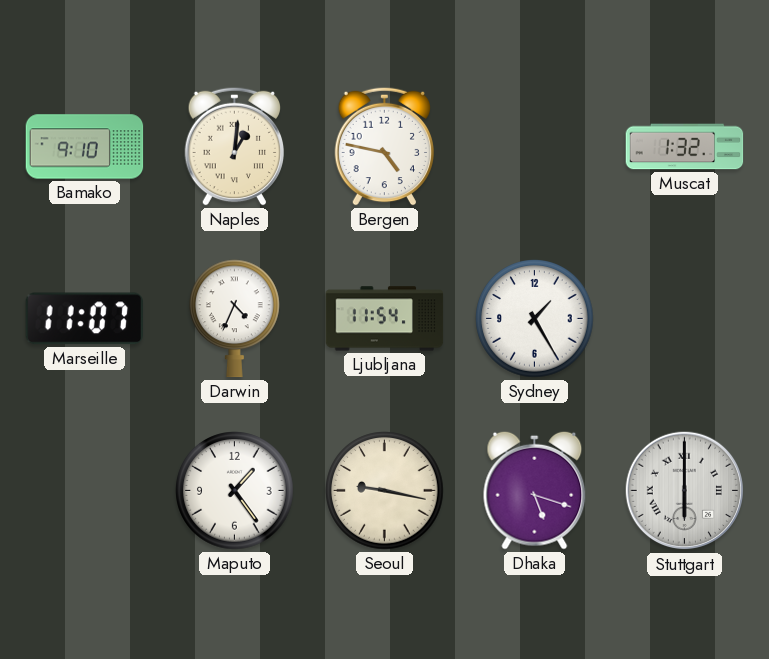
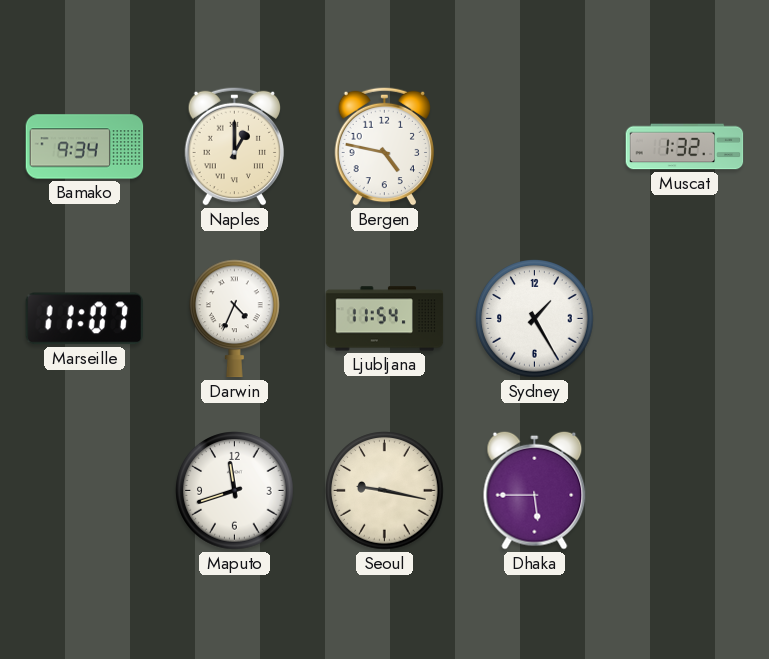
Bamako: 9:10 -> 9:34 (85, 147)
Naples: 1:01 -> 1:00 (234, 146)
Maputo: 1:24 -> 11:42 (235, 491)
Dhaka: 5:18 -> 5:45 (535, 490)
Stuttgart: 6:00 -> none (685, 491)
